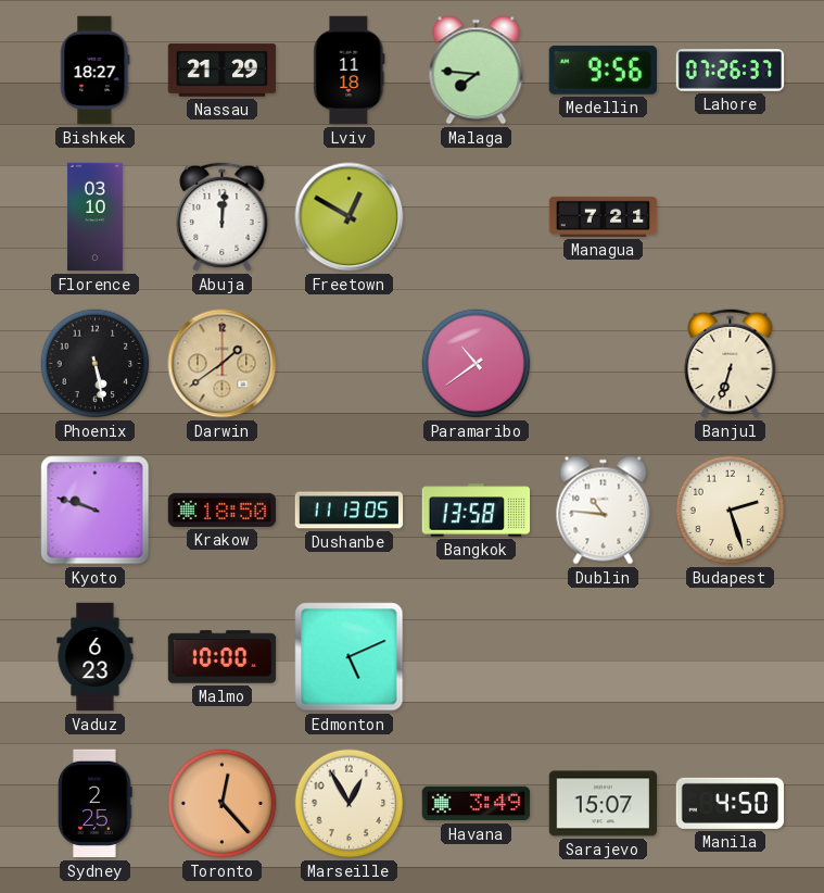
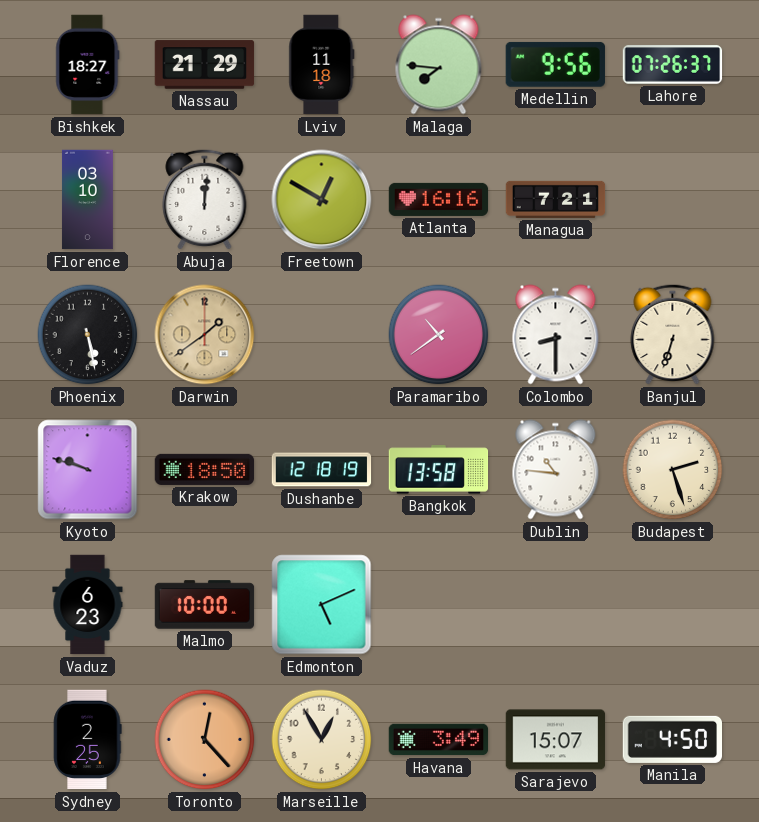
Atlanta: none -> 16:16 (439, 199)
Colombo: none -> 8:30 (556, 335)
Dushanbe: 11:13 -> 12:18 (322, 470)
